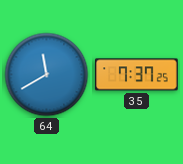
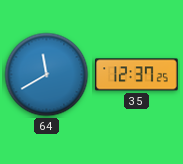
35: 7:37 -> 12:37 (137, 75)
